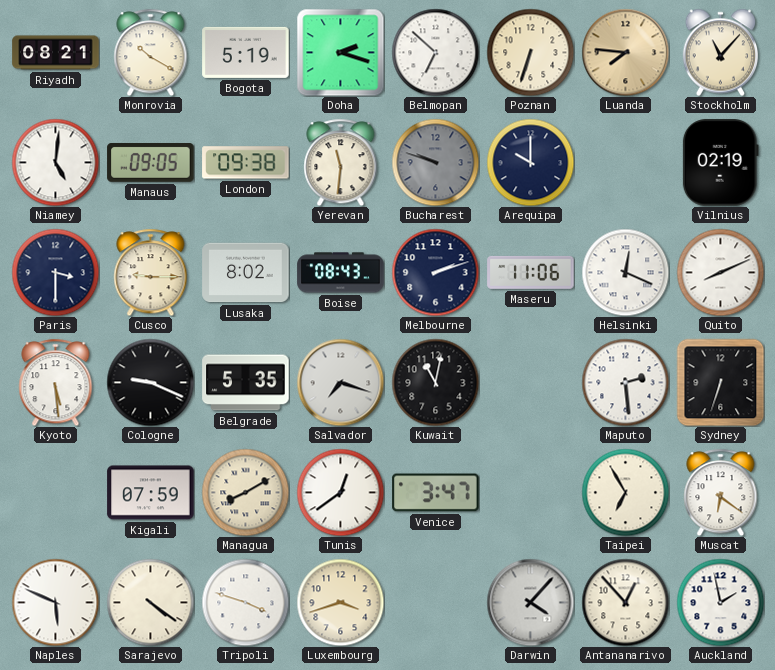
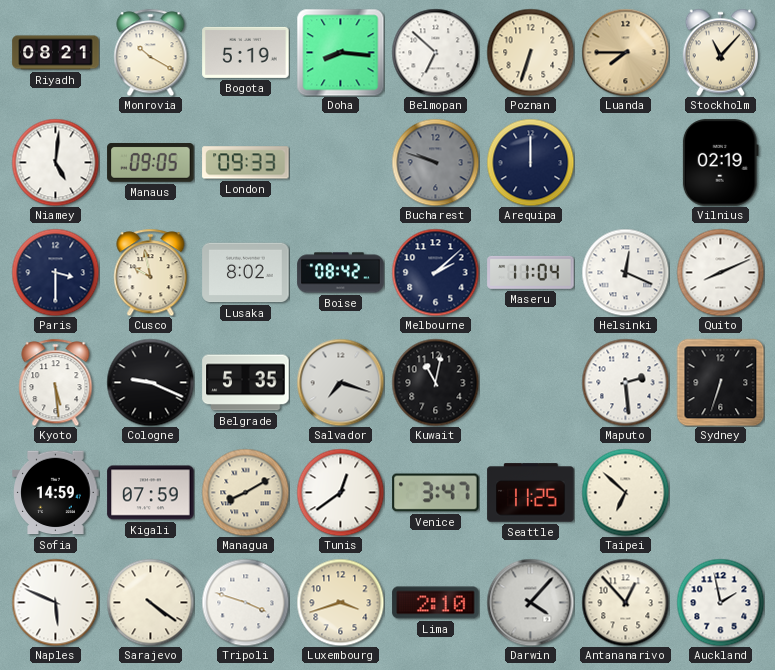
Doha: 2:18 -> 8:16 (340, 52)
Luanda: 7:46 -> 7:45 (625, 52)
London: 09:38 -> 09:33 (246, 163)
Yerevan: 11:31 -> none (341, 162)
Arequipa: 10:00 -> 12:00 (530, 162)
Cusco: 9:15 -> 9:58 (151, 272)
Boise: 08:43 -> 08:42 (341, 273)
Melbourne: 2:12 -> 2:08 (435, 272)
Maseru: 11:06 -> 11:04 (531, 272)
Sofia: none -> 14:59 (56, 493)
Seattle: none -> 11:25 (531, 493)
Taipei: 6:55 -> 6:52 (625, 492)
Muscat: 6:21 -> none (721, 492)
Lima: none -> 2:10 (436, 603)
